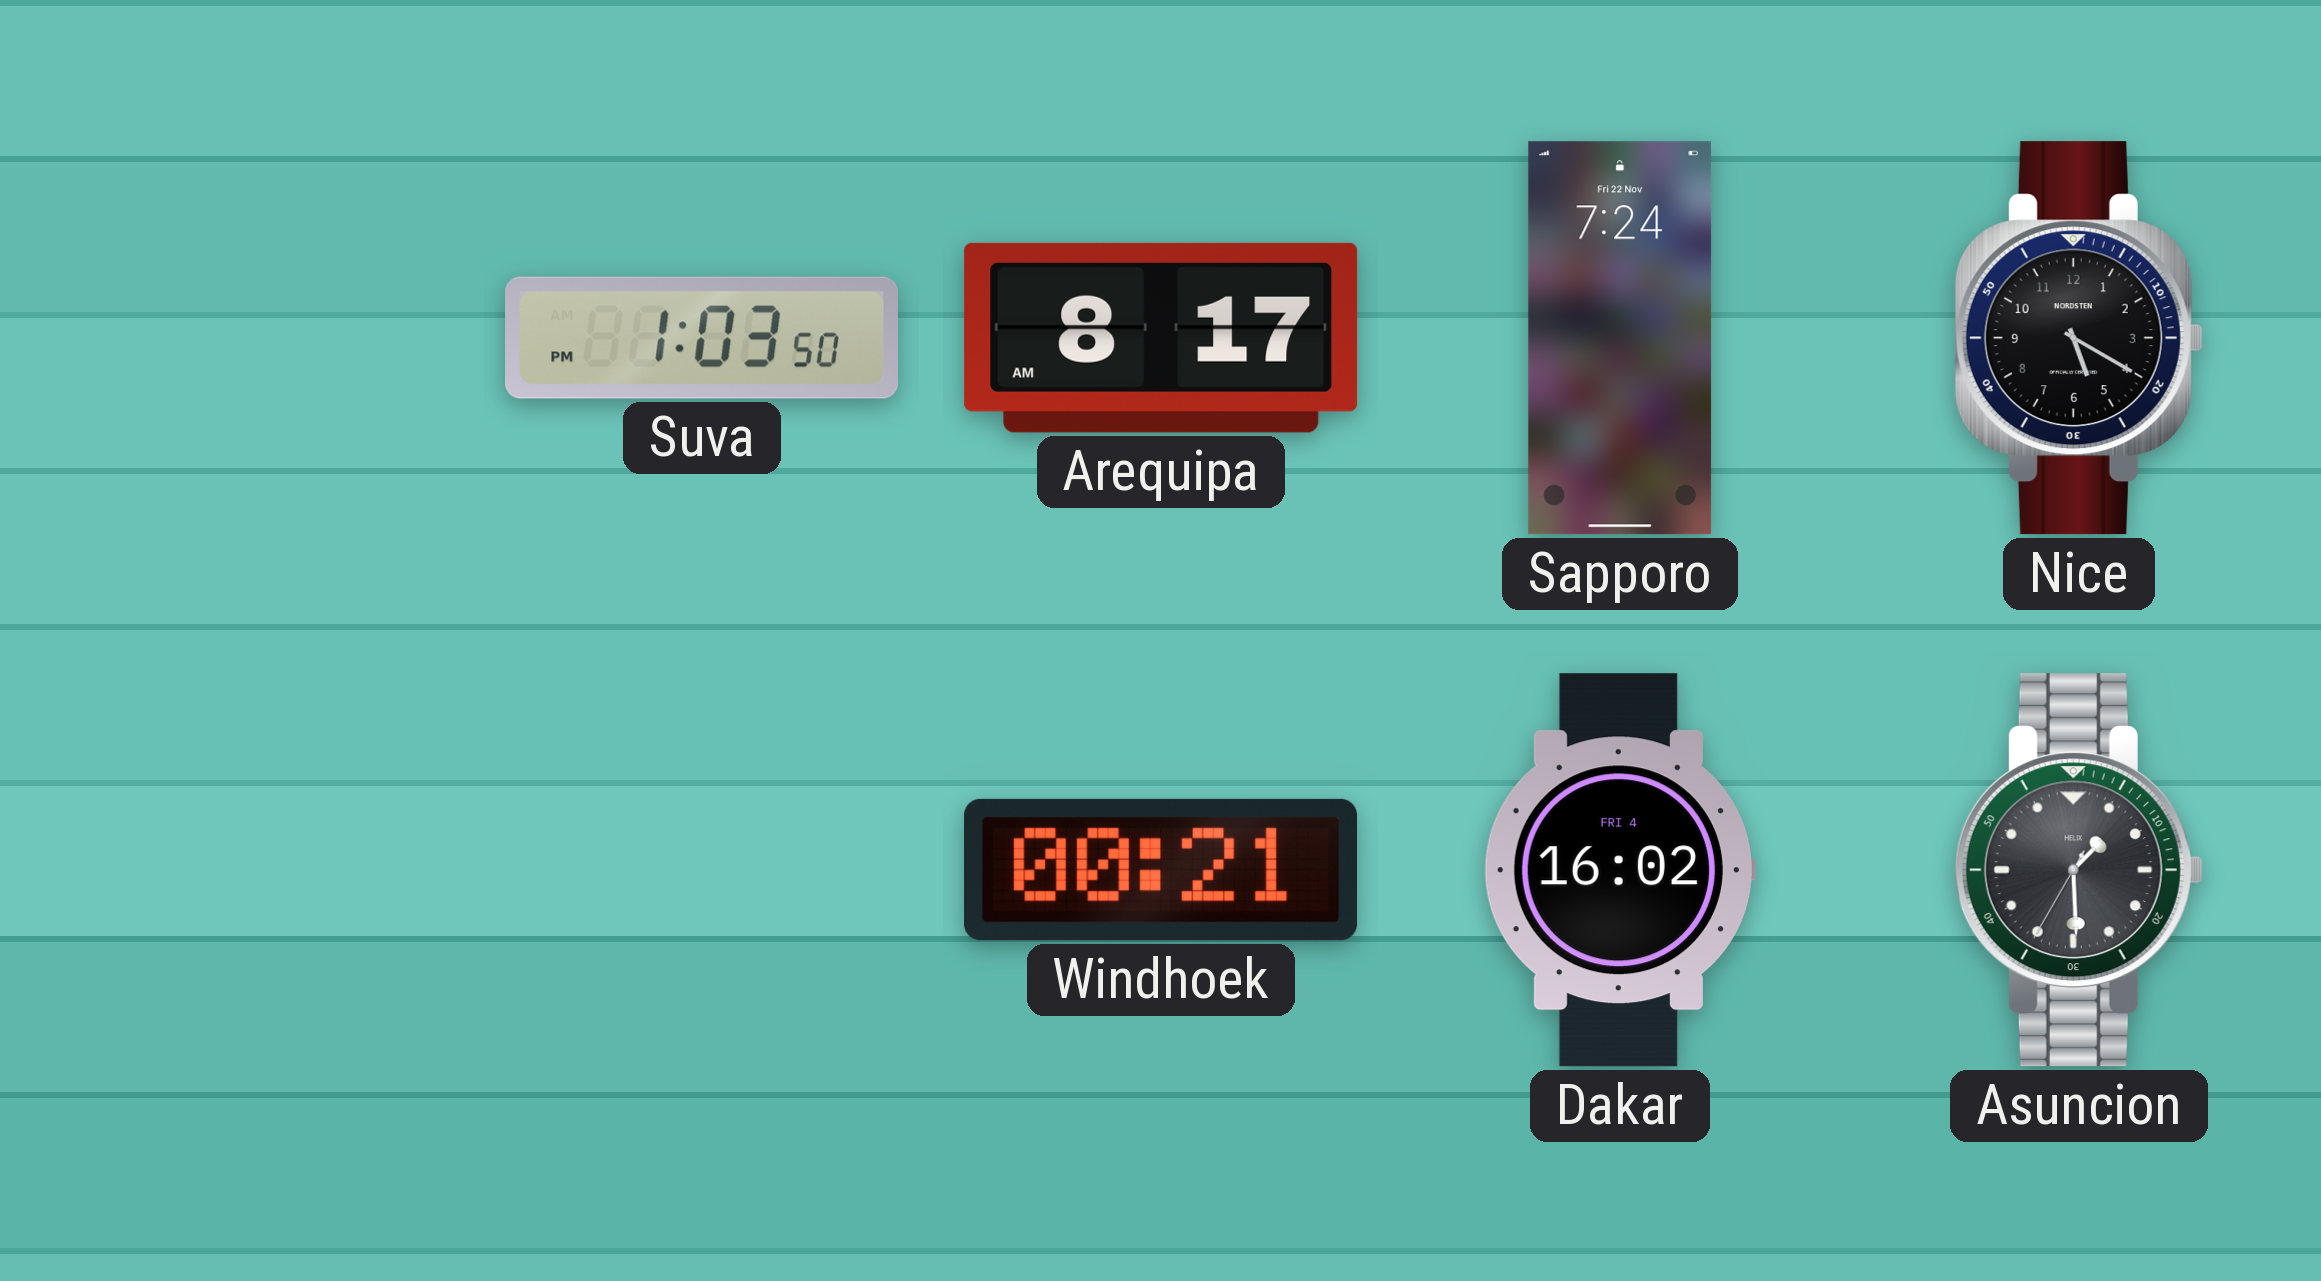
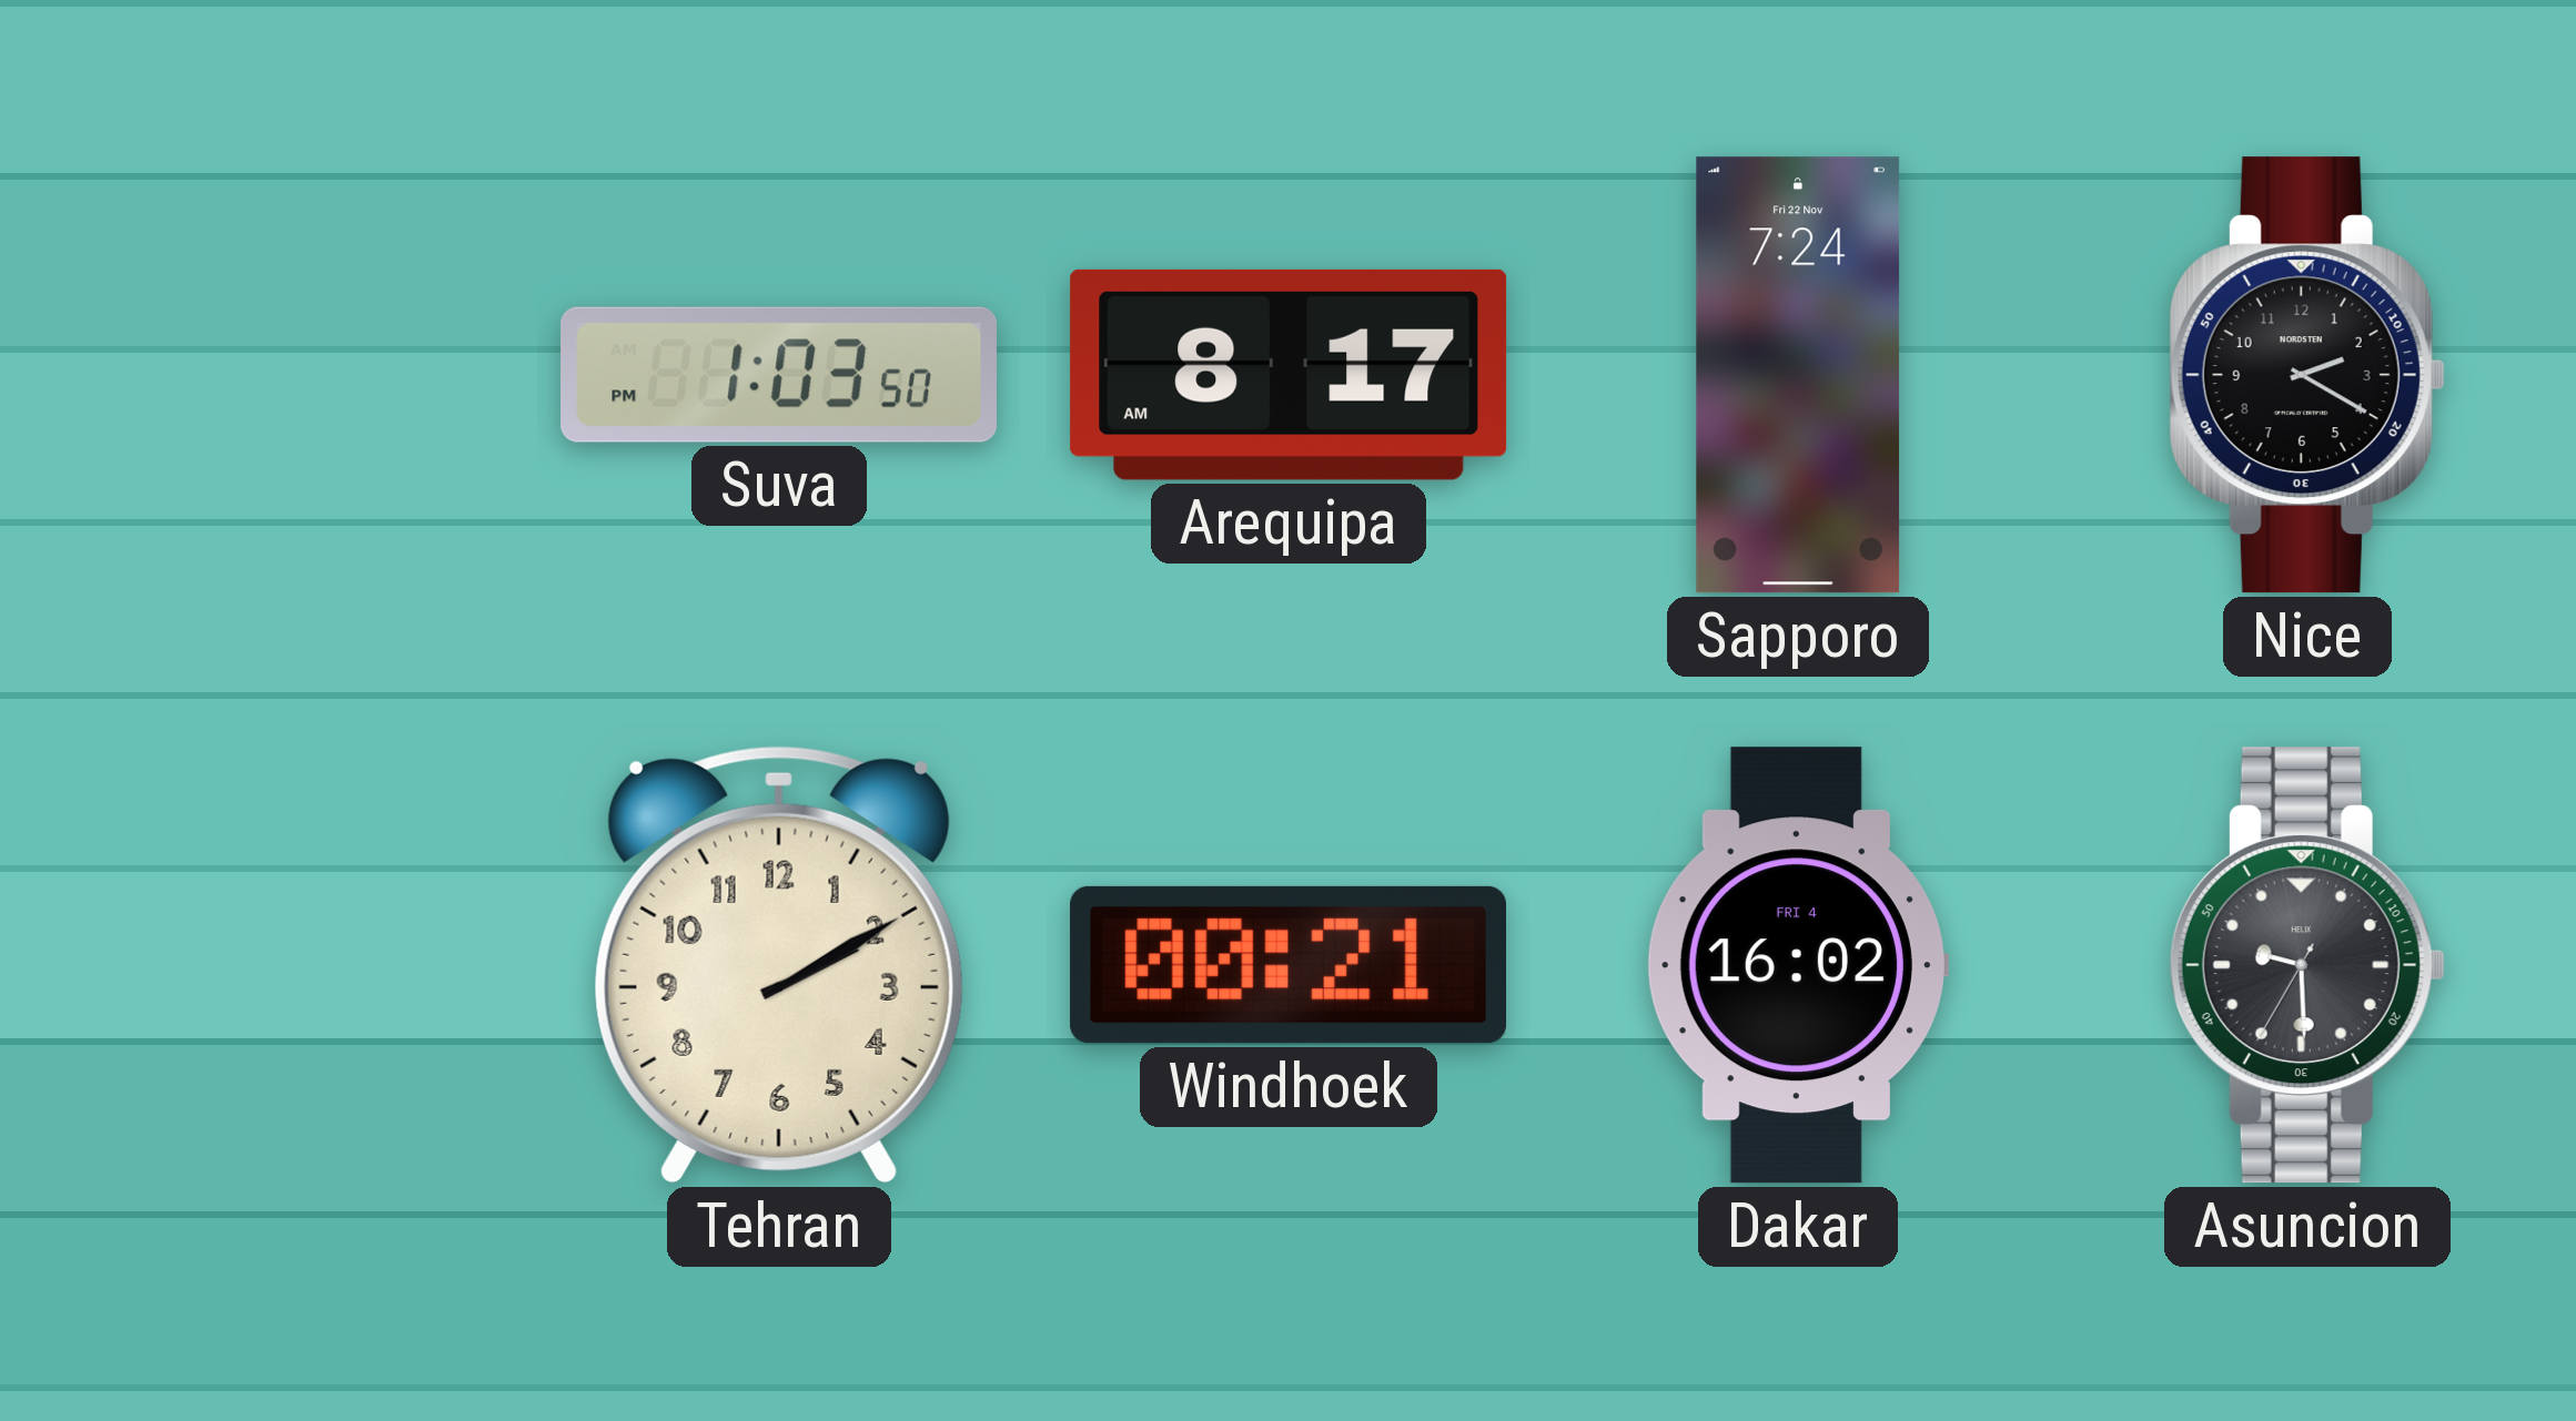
Nice: 5:20 -> 2:20 (2307, 375)
Tehran: none -> 2:10 (779, 965)
Asuncion: 1:29 -> 9:29 (2307, 965)
